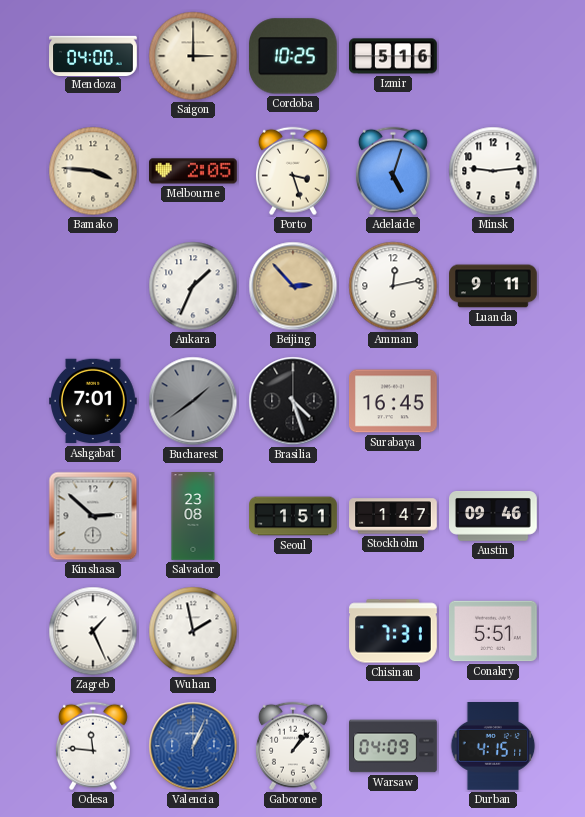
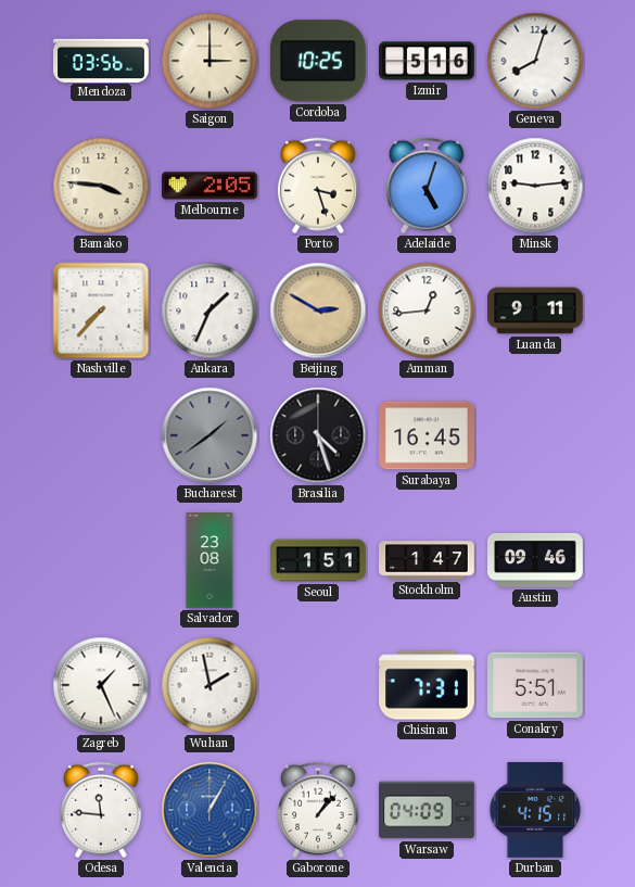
Mendoza: 04:00 -> 03:56 (101, 60)
Geneva: none -> 8:03 (535, 61)
Nashville: none -> 7:37 (101, 311)
Beijing: 2:53 -> 2:50 (318, 311)
Amman: 12:13 -> 12:44 (427, 311)
Ashgabat: 7:01 -> none (94, 401)
Kinshasa: 2:52 -> none (93, 516)
Valencia: 1:04 -> 1:05 (209, 810)
